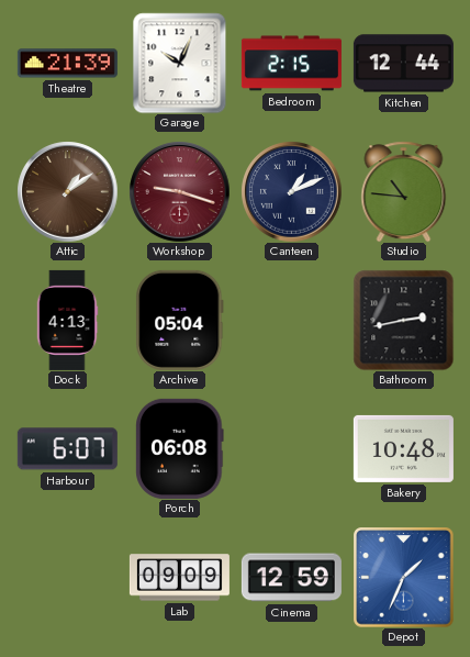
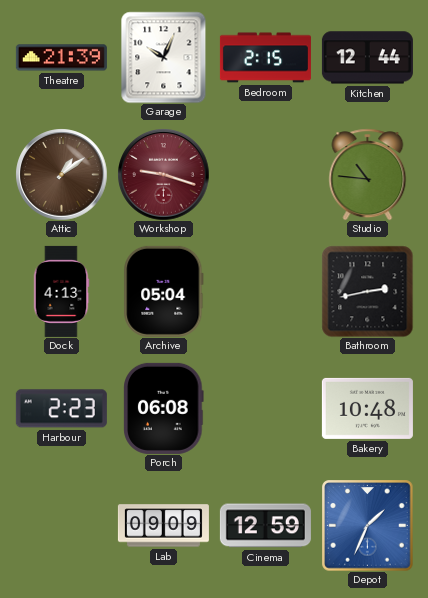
Canteen: 1:11 -> none (291, 191)
Harbour: 6:07 -> 2:23 (61, 409)
